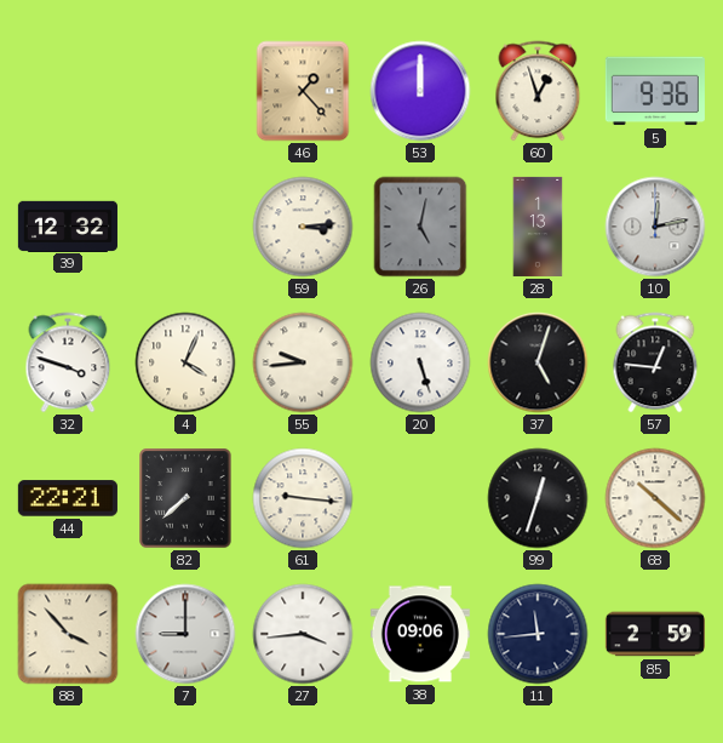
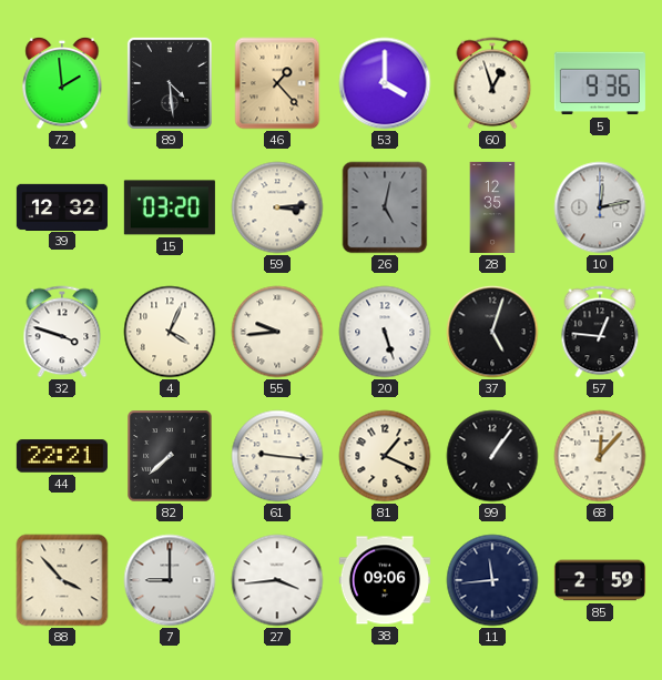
72: none -> 1:59 (62, 83)
89: none -> 4:29 (170, 83)
53: 12:00 -> 4:00 (385, 83)
15: none -> 03:20 (170, 207)
28: 1:13 -> 12:35 (492, 207)
81: none -> 1:19 (385, 456)
99: 12:33 -> 1:06 (492, 456)
68: 10:22 -> 12:07 (600, 456)
